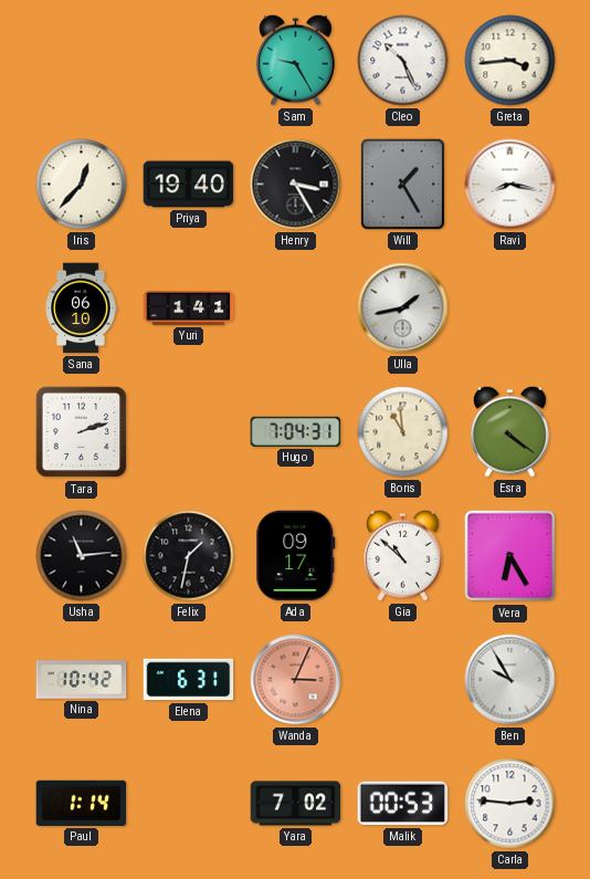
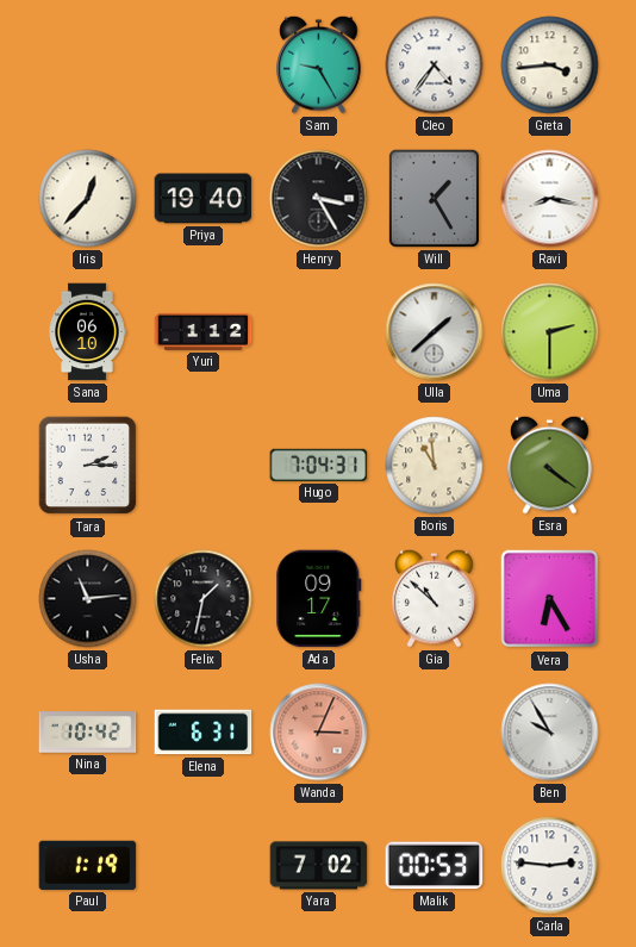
Cleo: 10:26 -> 4:36 (435, 66)
Yuri: 1:41 -> 1:12 (204, 331)
Ulla: 1:43 -> 1:38 (435, 332)
Uma: none -> 2:30 (550, 332)
Tara: 2:12 -> 2:15 (88, 466)
Paul: 1:14 -> 1:19 (88, 865)
